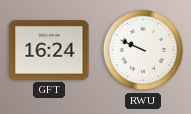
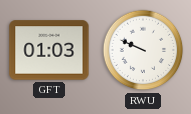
GFT: 16:24 -> 01:03 (49, 50)
